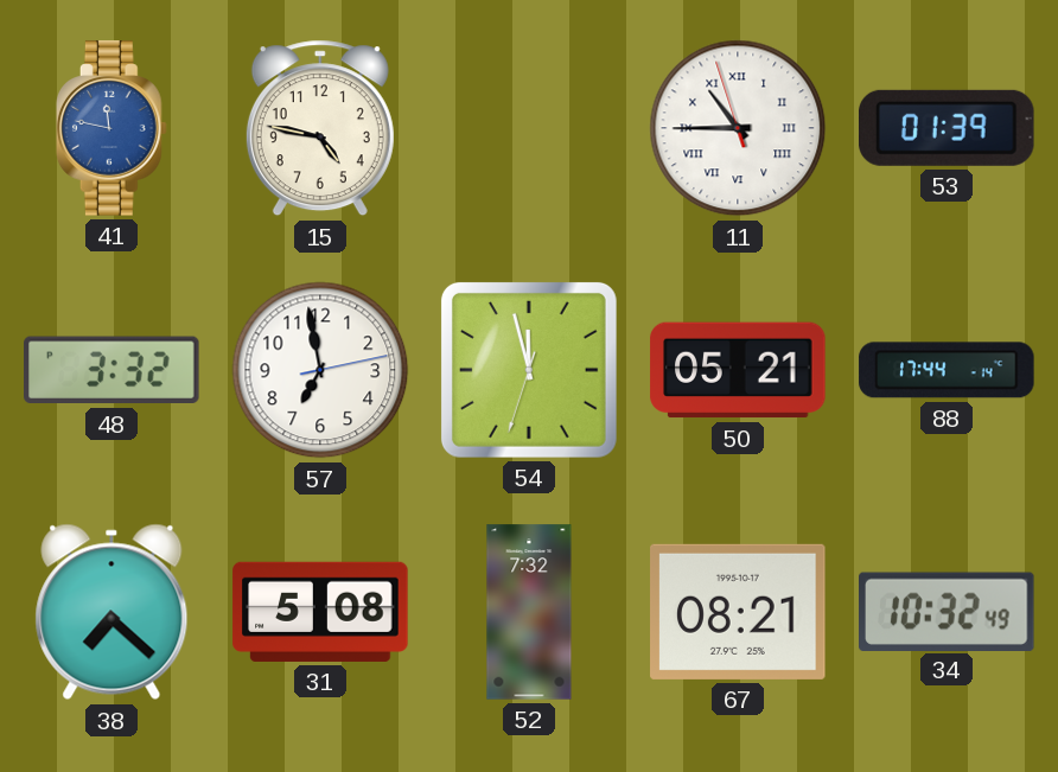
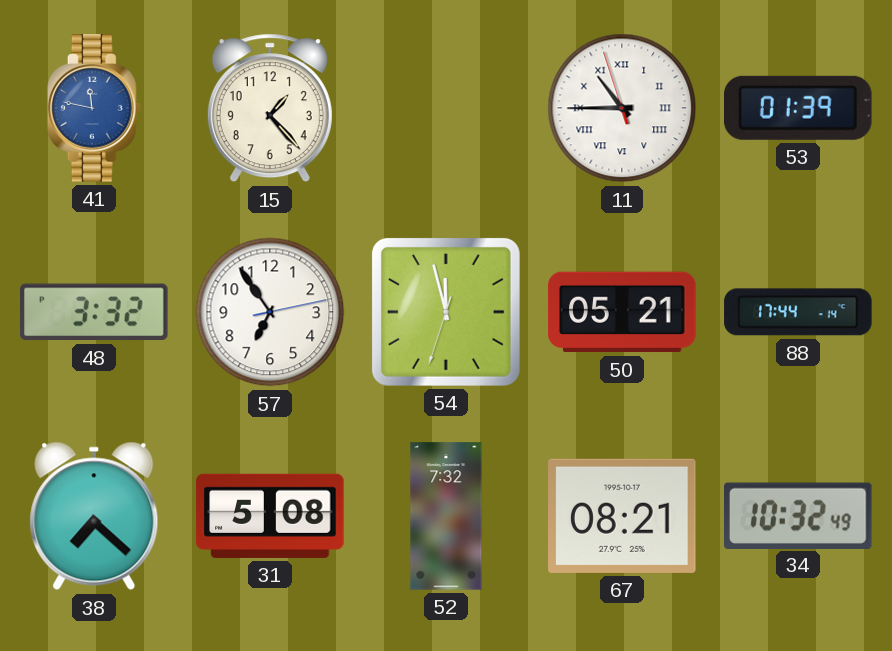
15: 4:47 -> 1:23 (270, 108)
57: 6:58 -> 6:54 (270, 312)
